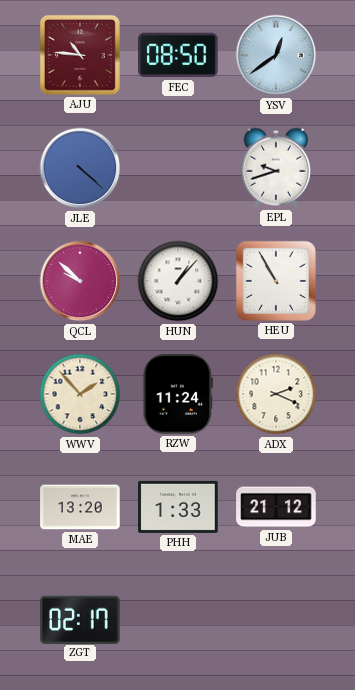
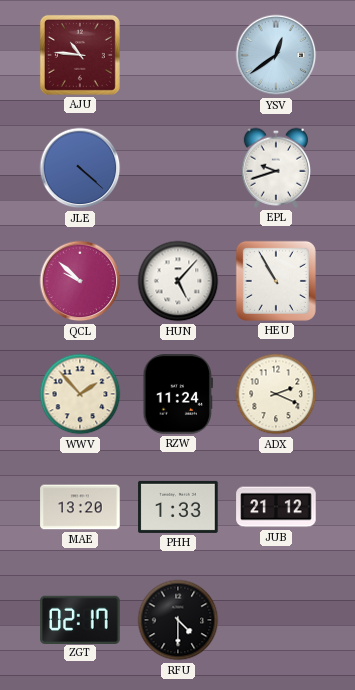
FEC: 08:50 -> none (178, 55)
HUN: 1:07 -> 5:07 (178, 281)
RFU: none -> 4:30 (178, 620)
